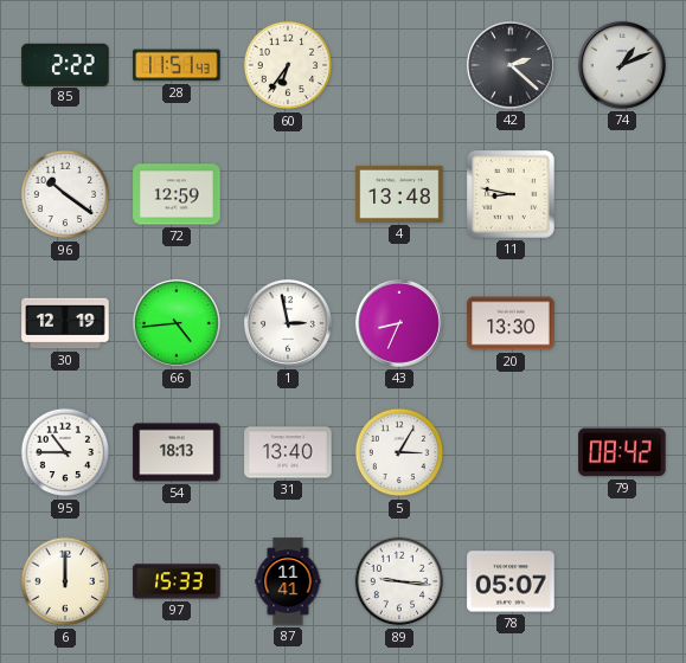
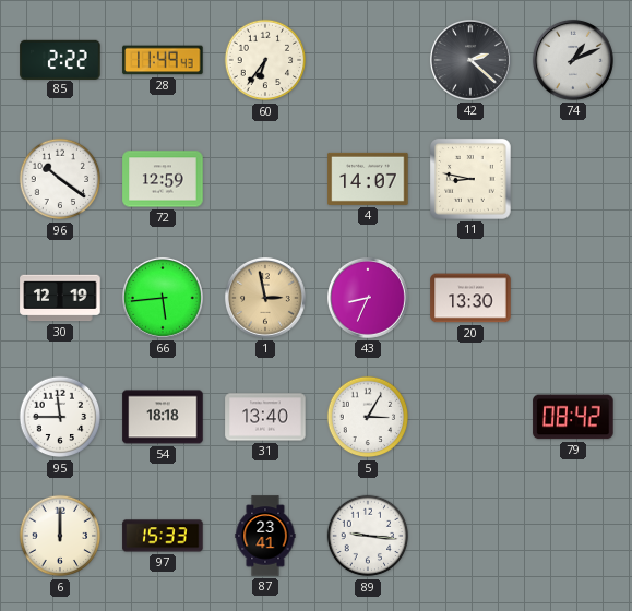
28: 11:51 -> 11:49 (163, 60)
4: 13:48 -> 14:07 (368, 179)
66: 4:44 -> 5:44 (163, 298)
1 dial: white -> champagne (265, 298)
95: 10:45 -> 11:45 (60, 417)
54: 18:13 -> 18:18 (163, 417)
87: 11:41 -> 23:41 (265, 536)
78: 05:07 -> none (511, 581)
